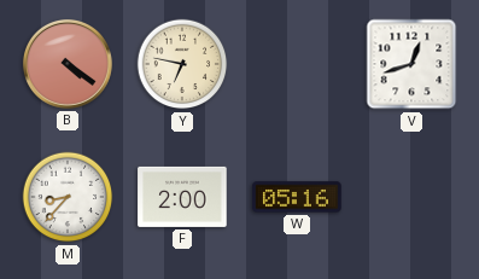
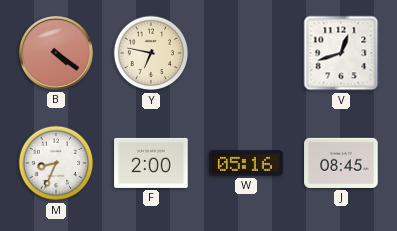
M: 8:37 -> 8:34 (56, 163)
J: none -> 08:45 (341, 163)
